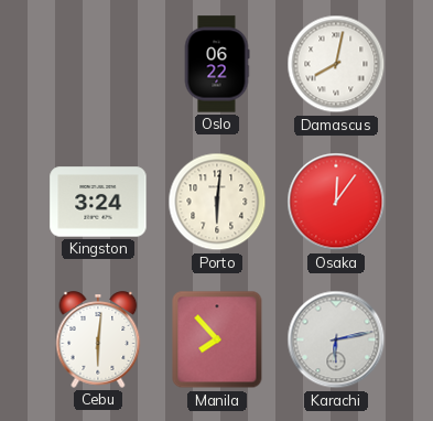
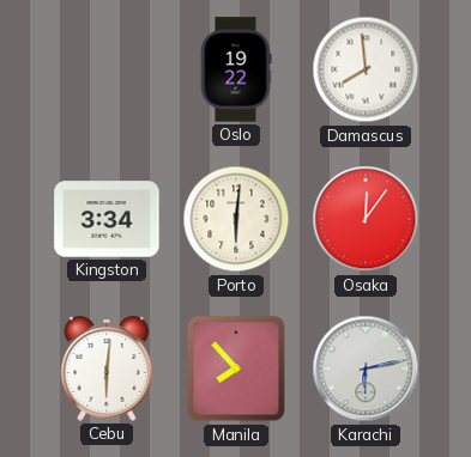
Oslo: 06:22 -> 19:22 (236, 69)
Damascus: 8:02 -> 7:59 (366, 69)
Kingston: 3:24 -> 3:34 (107, 219)
